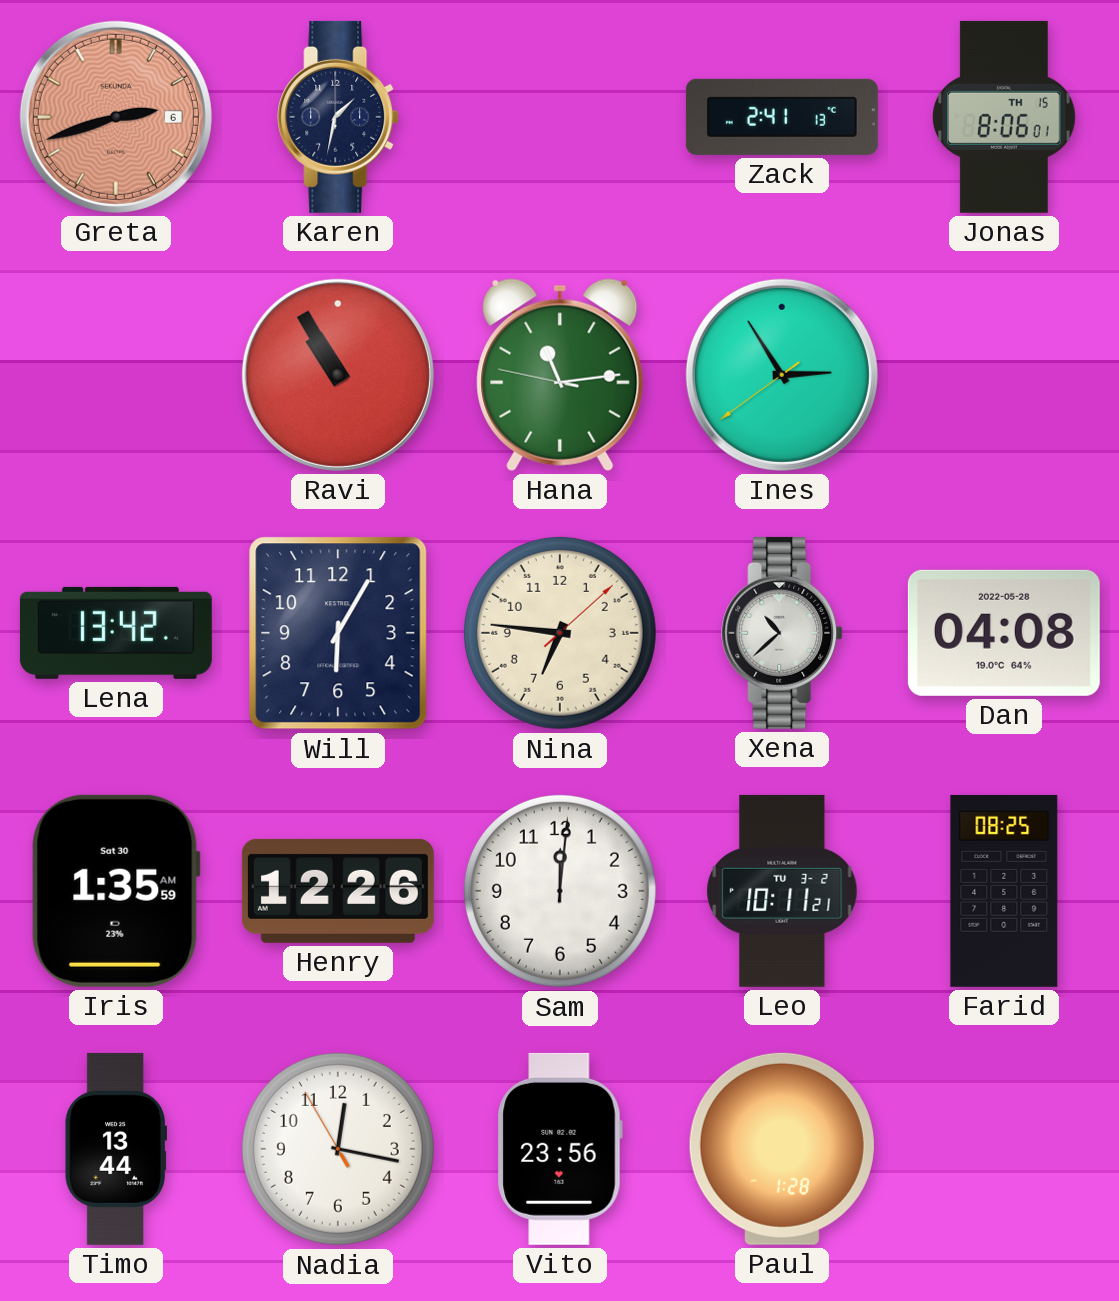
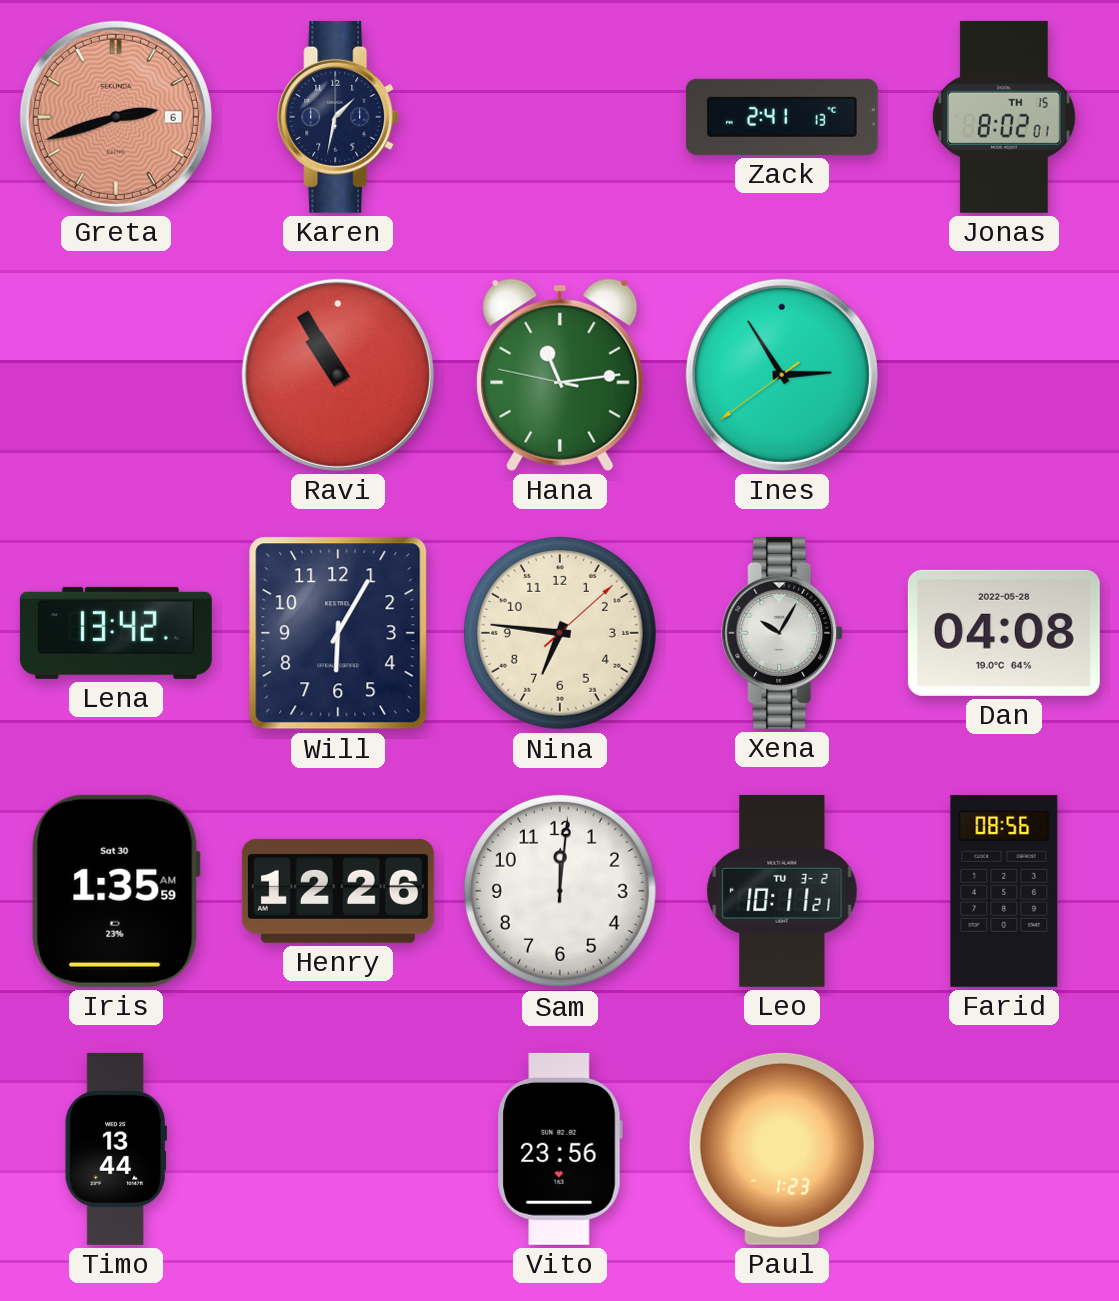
Jonas: 8:06 -> 8:02 (1004, 117)
Xena: 10:38 -> 10:05 (782, 633)
Farid: 08:25 -> 08:56 (1004, 891)
Nadia: 12:16 -> none (338, 1149)
Paul: 1:28 -> 1:23 (782, 1149)
